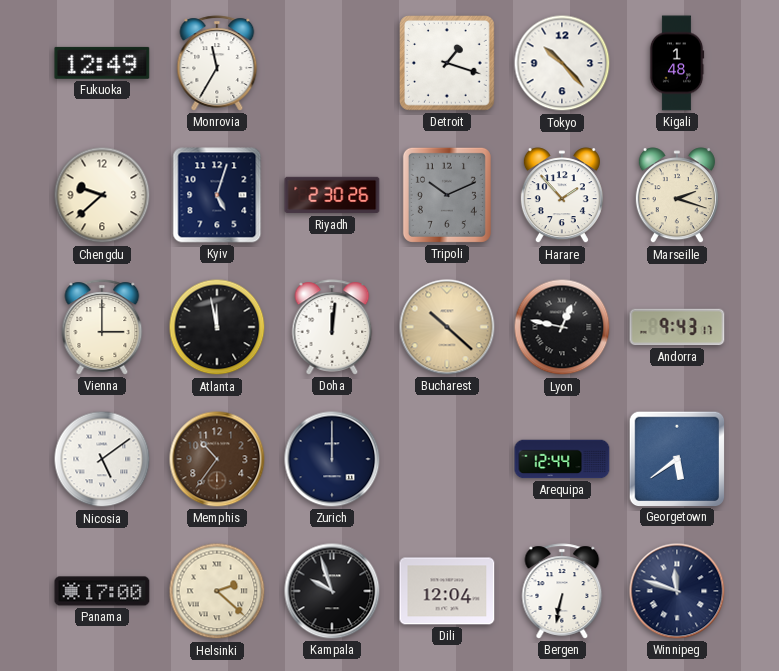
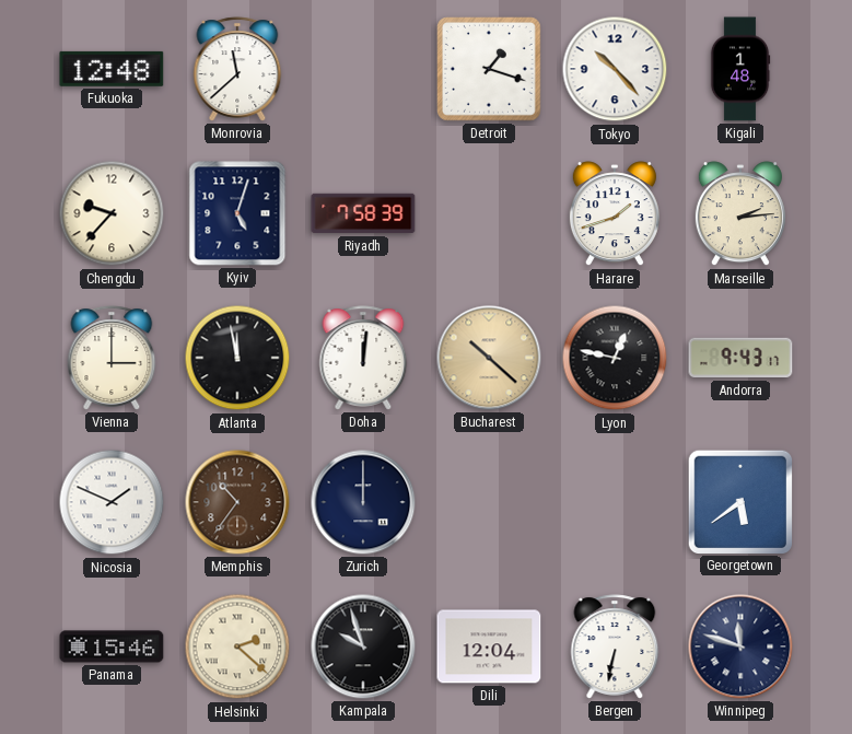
Fukuoka: 12:49 -> 12:48 (112, 69)
Monrovia: 11:35 -> 11:38 (237, 69)
Chengdu: 9:38 -> 9:37 (112, 213)
Riyadh: 2:30 -> 7:58 (363, 213)
Tripoli: 10:11 -> none (447, 195)
Harare: 1:53 -> 1:42 (615, 214)
Marseille: 2:18 -> 2:14 (740, 214)
Nicosia: 5:09 -> 1:49 (112, 502)
Arequipa: 12:44 -> none (562, 459)
Panama: 17:00 -> 15:46 (112, 646)
